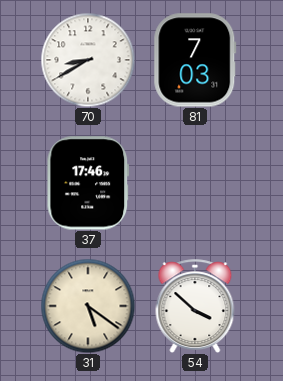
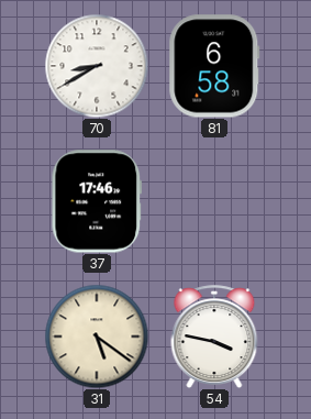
81: 7:03 -> 6:58 (214, 66)
54: 3:52 -> 3:47 (214, 337)
